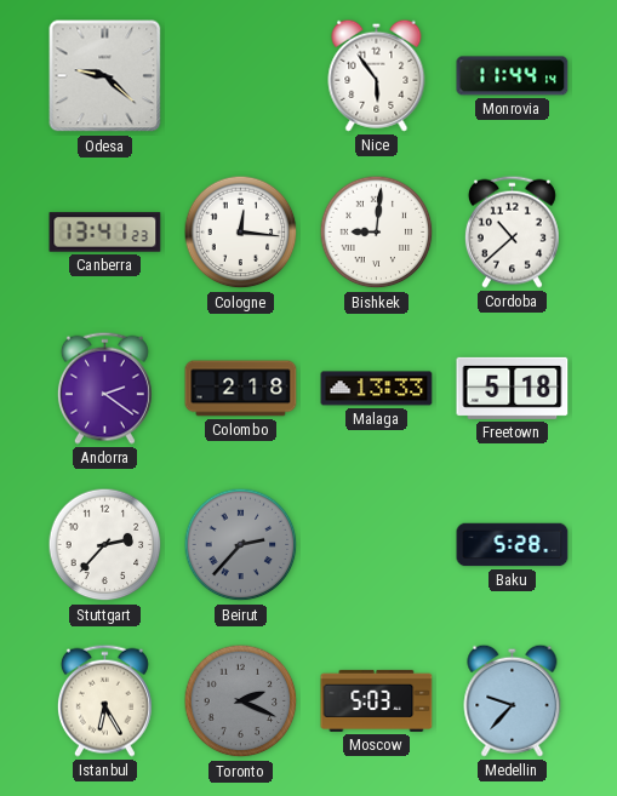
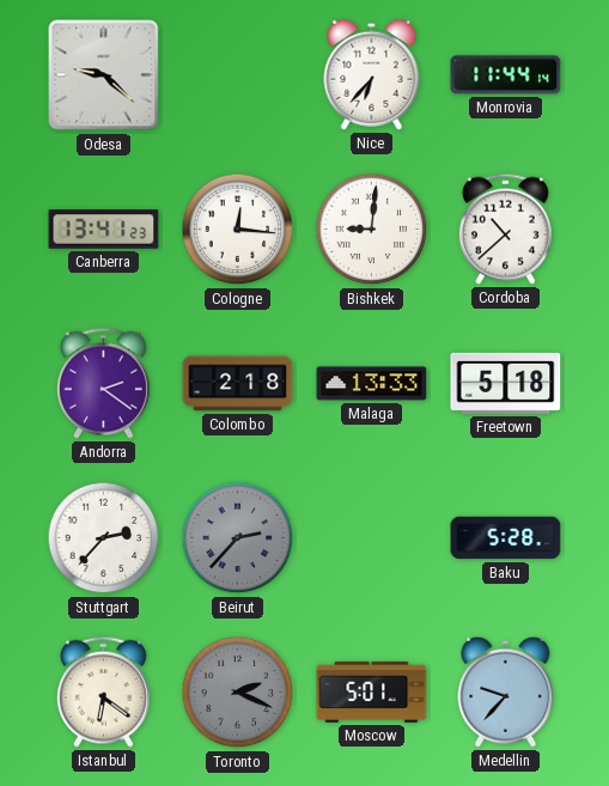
Nice: 5:54 -> 6:37 (372, 74)
Istanbul: 6:25 -> 6:21 (103, 691)
Moscow: 5:03 -> 5:01 (372, 691)
